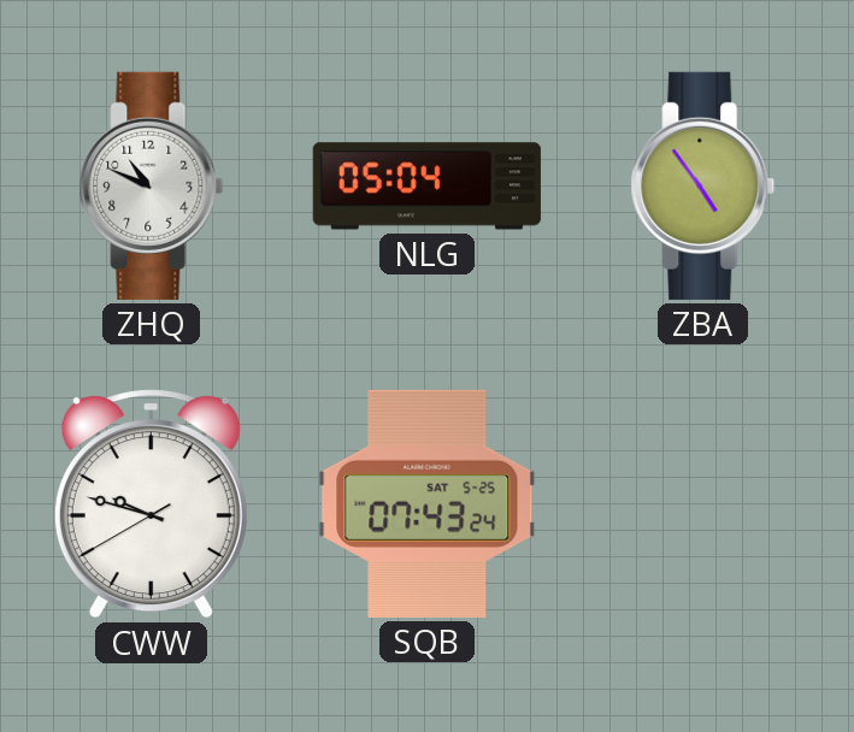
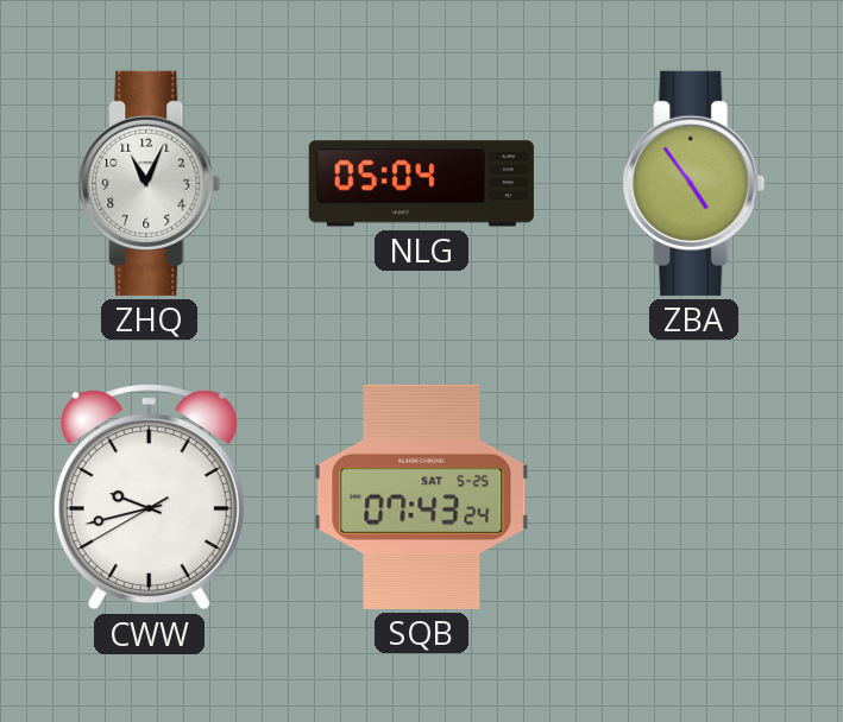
ZHQ: 10:49 -> 11:04 (150, 183)
CWW: 9:47 -> 9:42 (149, 498)
